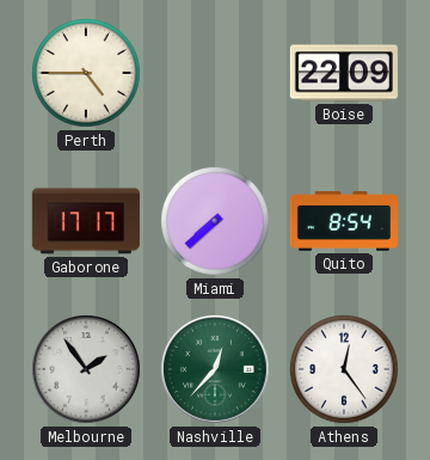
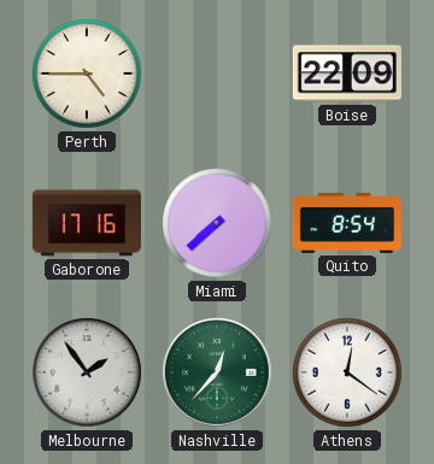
Gaborone: 17:17 -> 17:16 (87, 223)
Athens: 12:24 -> 12:21 (347, 372)
